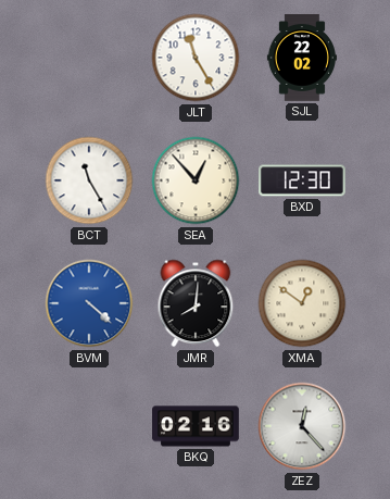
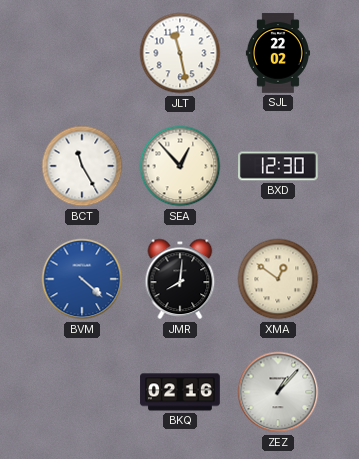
JLT: 11:25 -> 11:28 (180, 53)
ZEZ: 12:23 -> 1:07 (278, 392)
